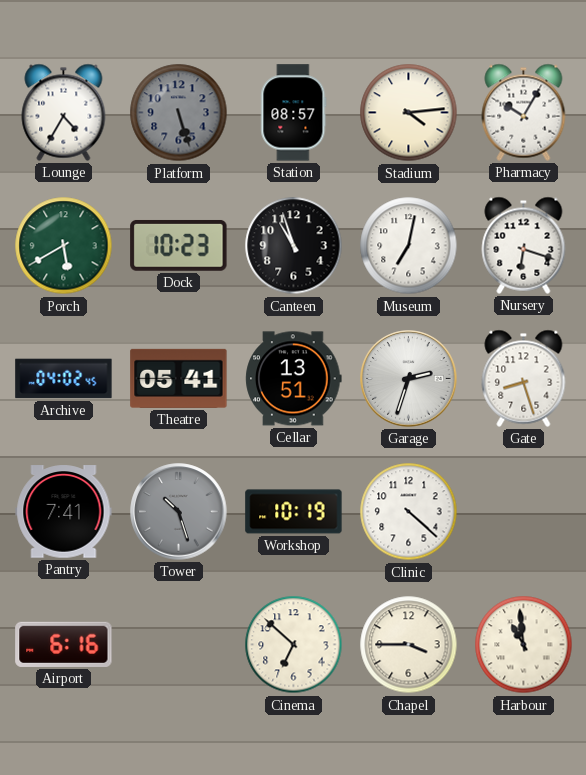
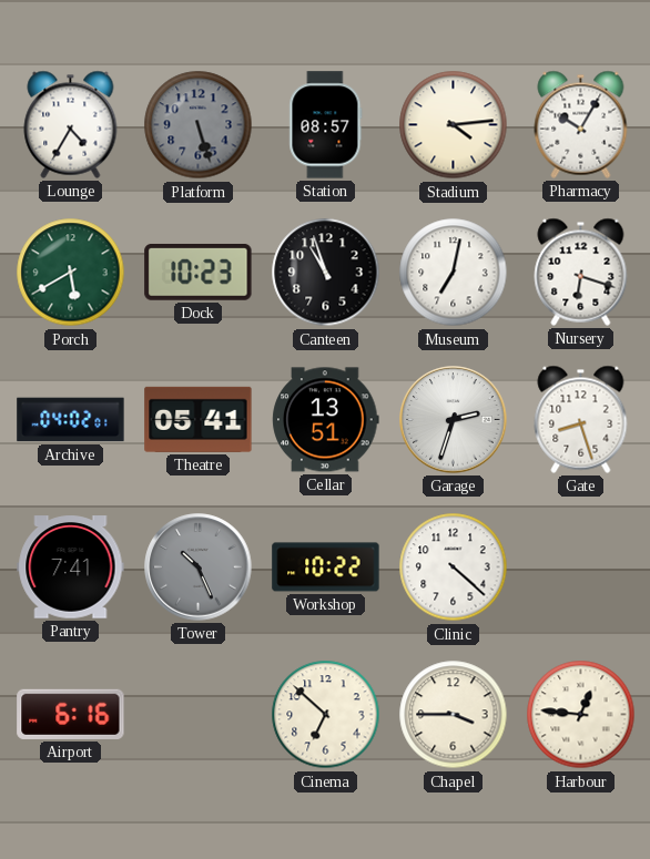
Archive: 04:02:45 -> 04:02:01 (71, 420)
Tower: 10:27 -> 10:26 (199, 567)
Workshop: 10:19 -> 10:22 (326, 567)
Harbour: 10:59 -> 12:46 (581, 715)
